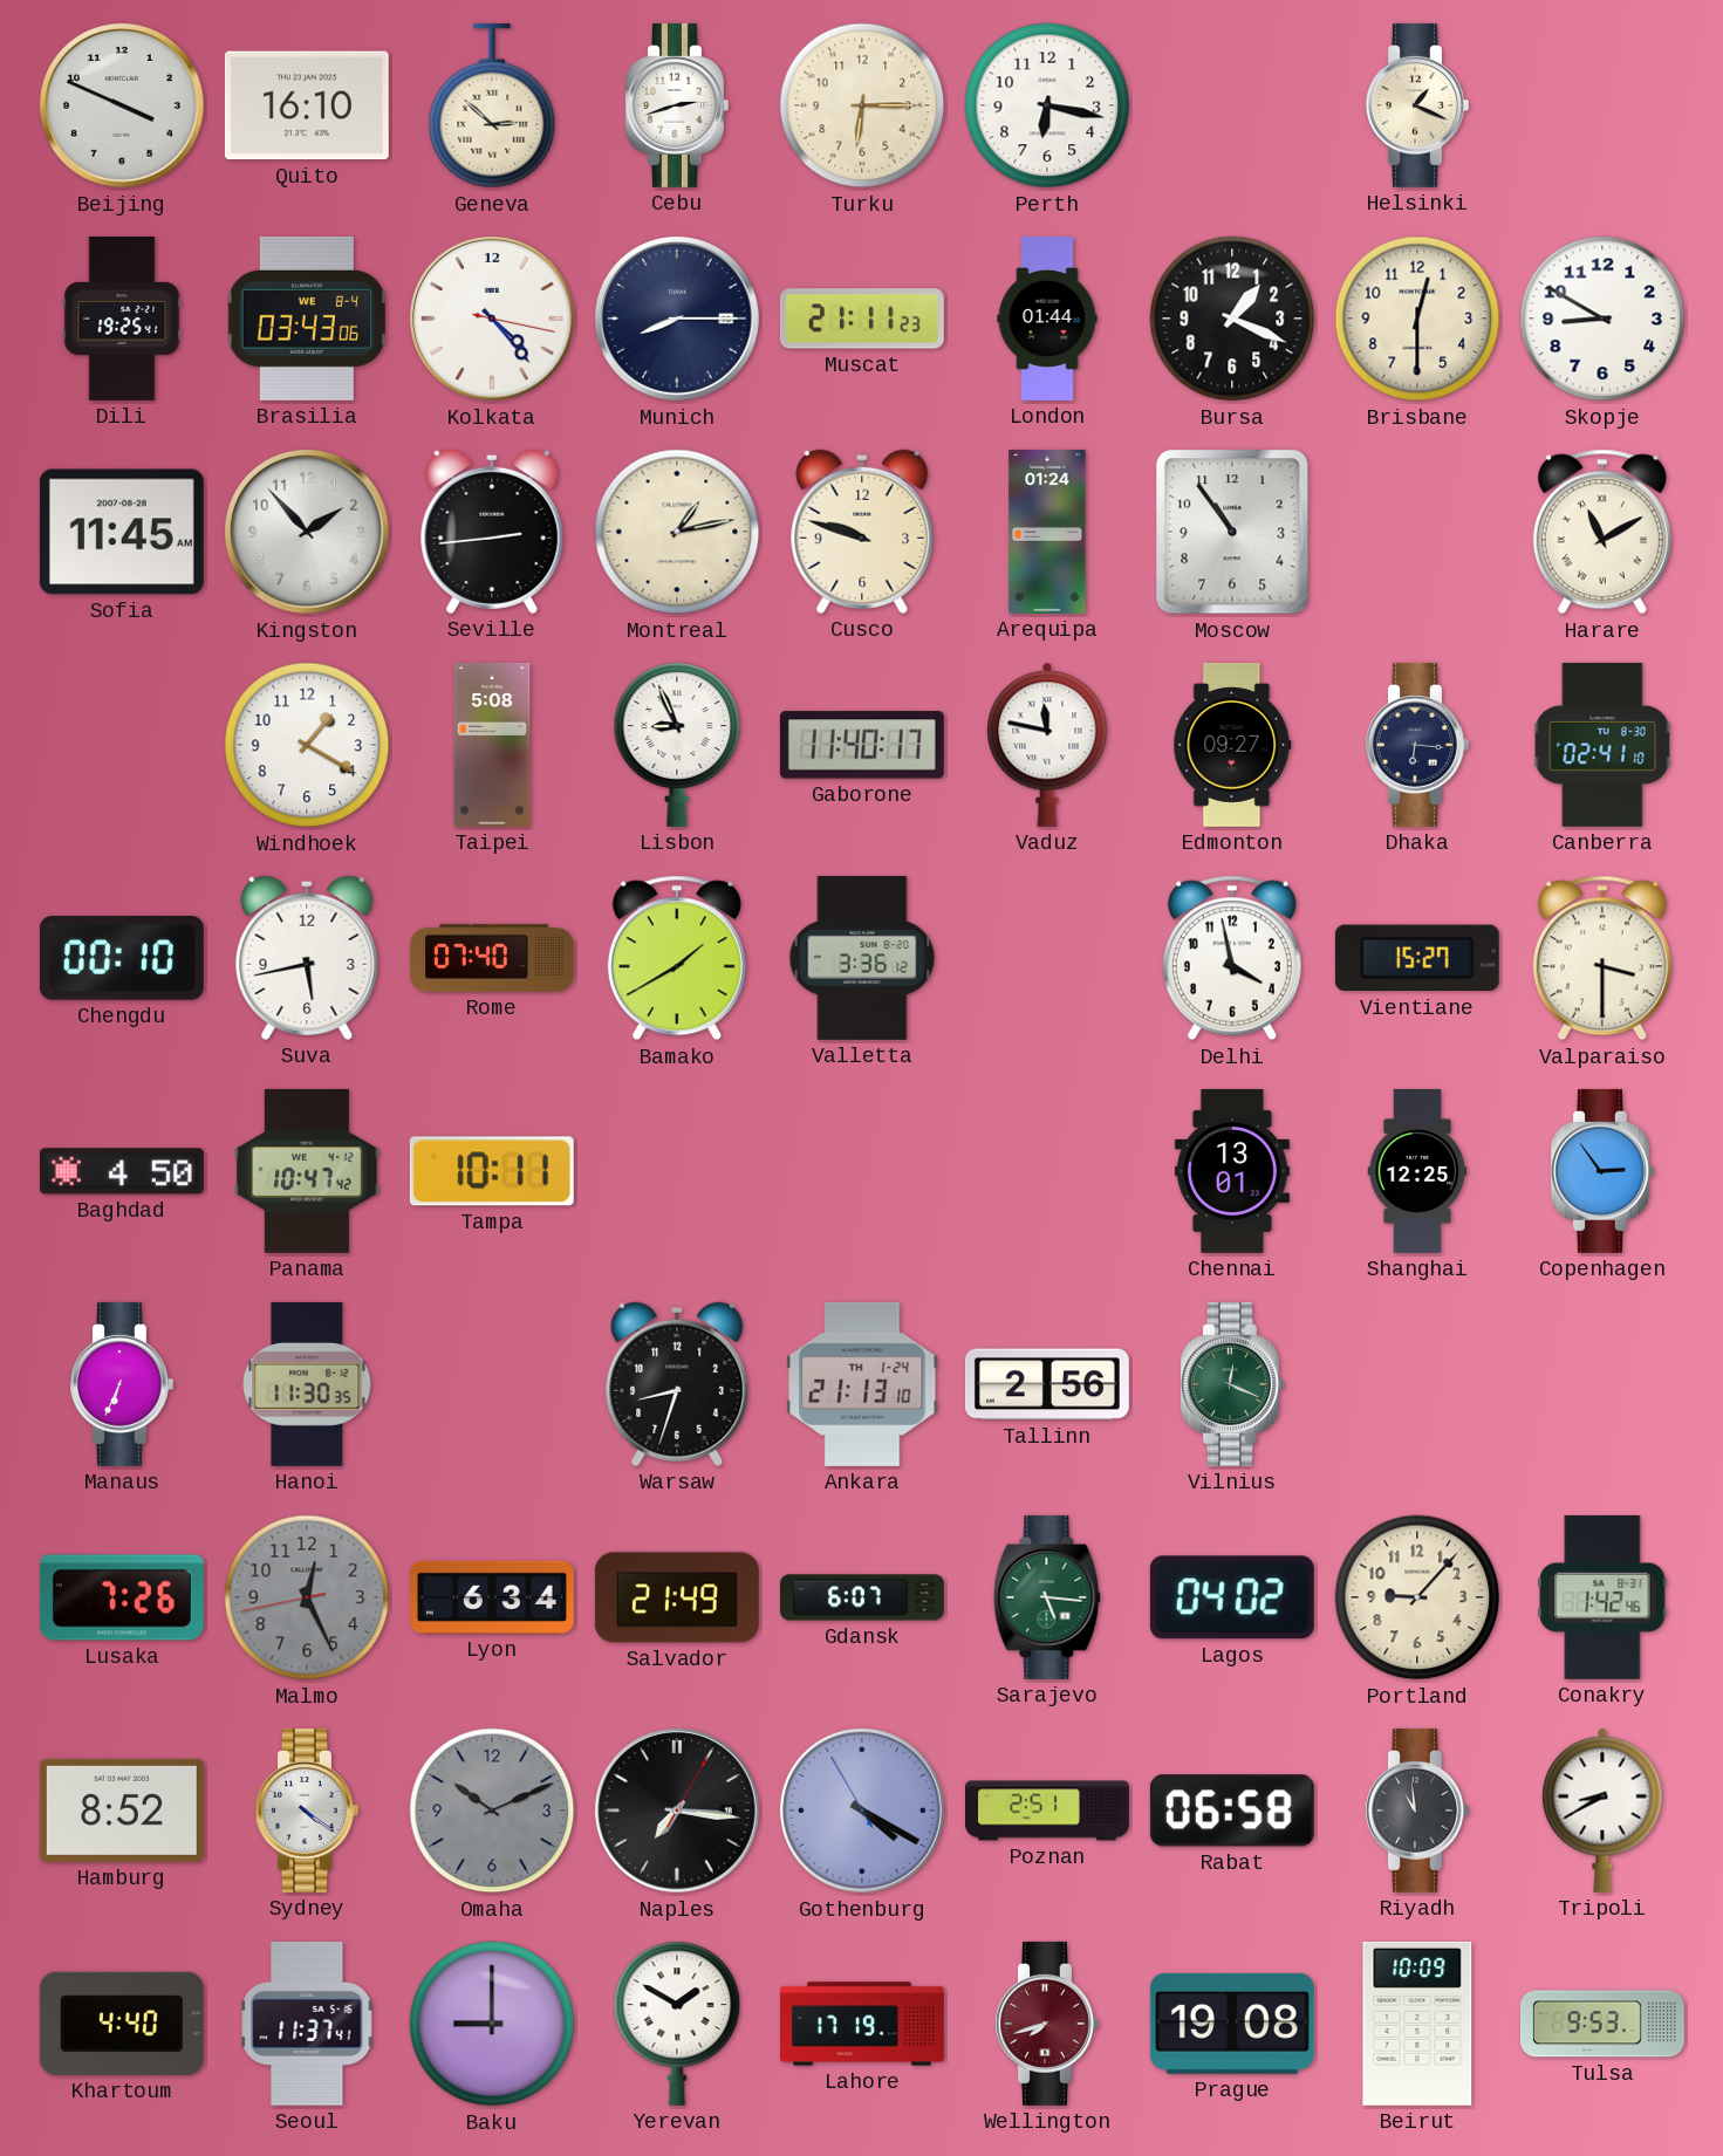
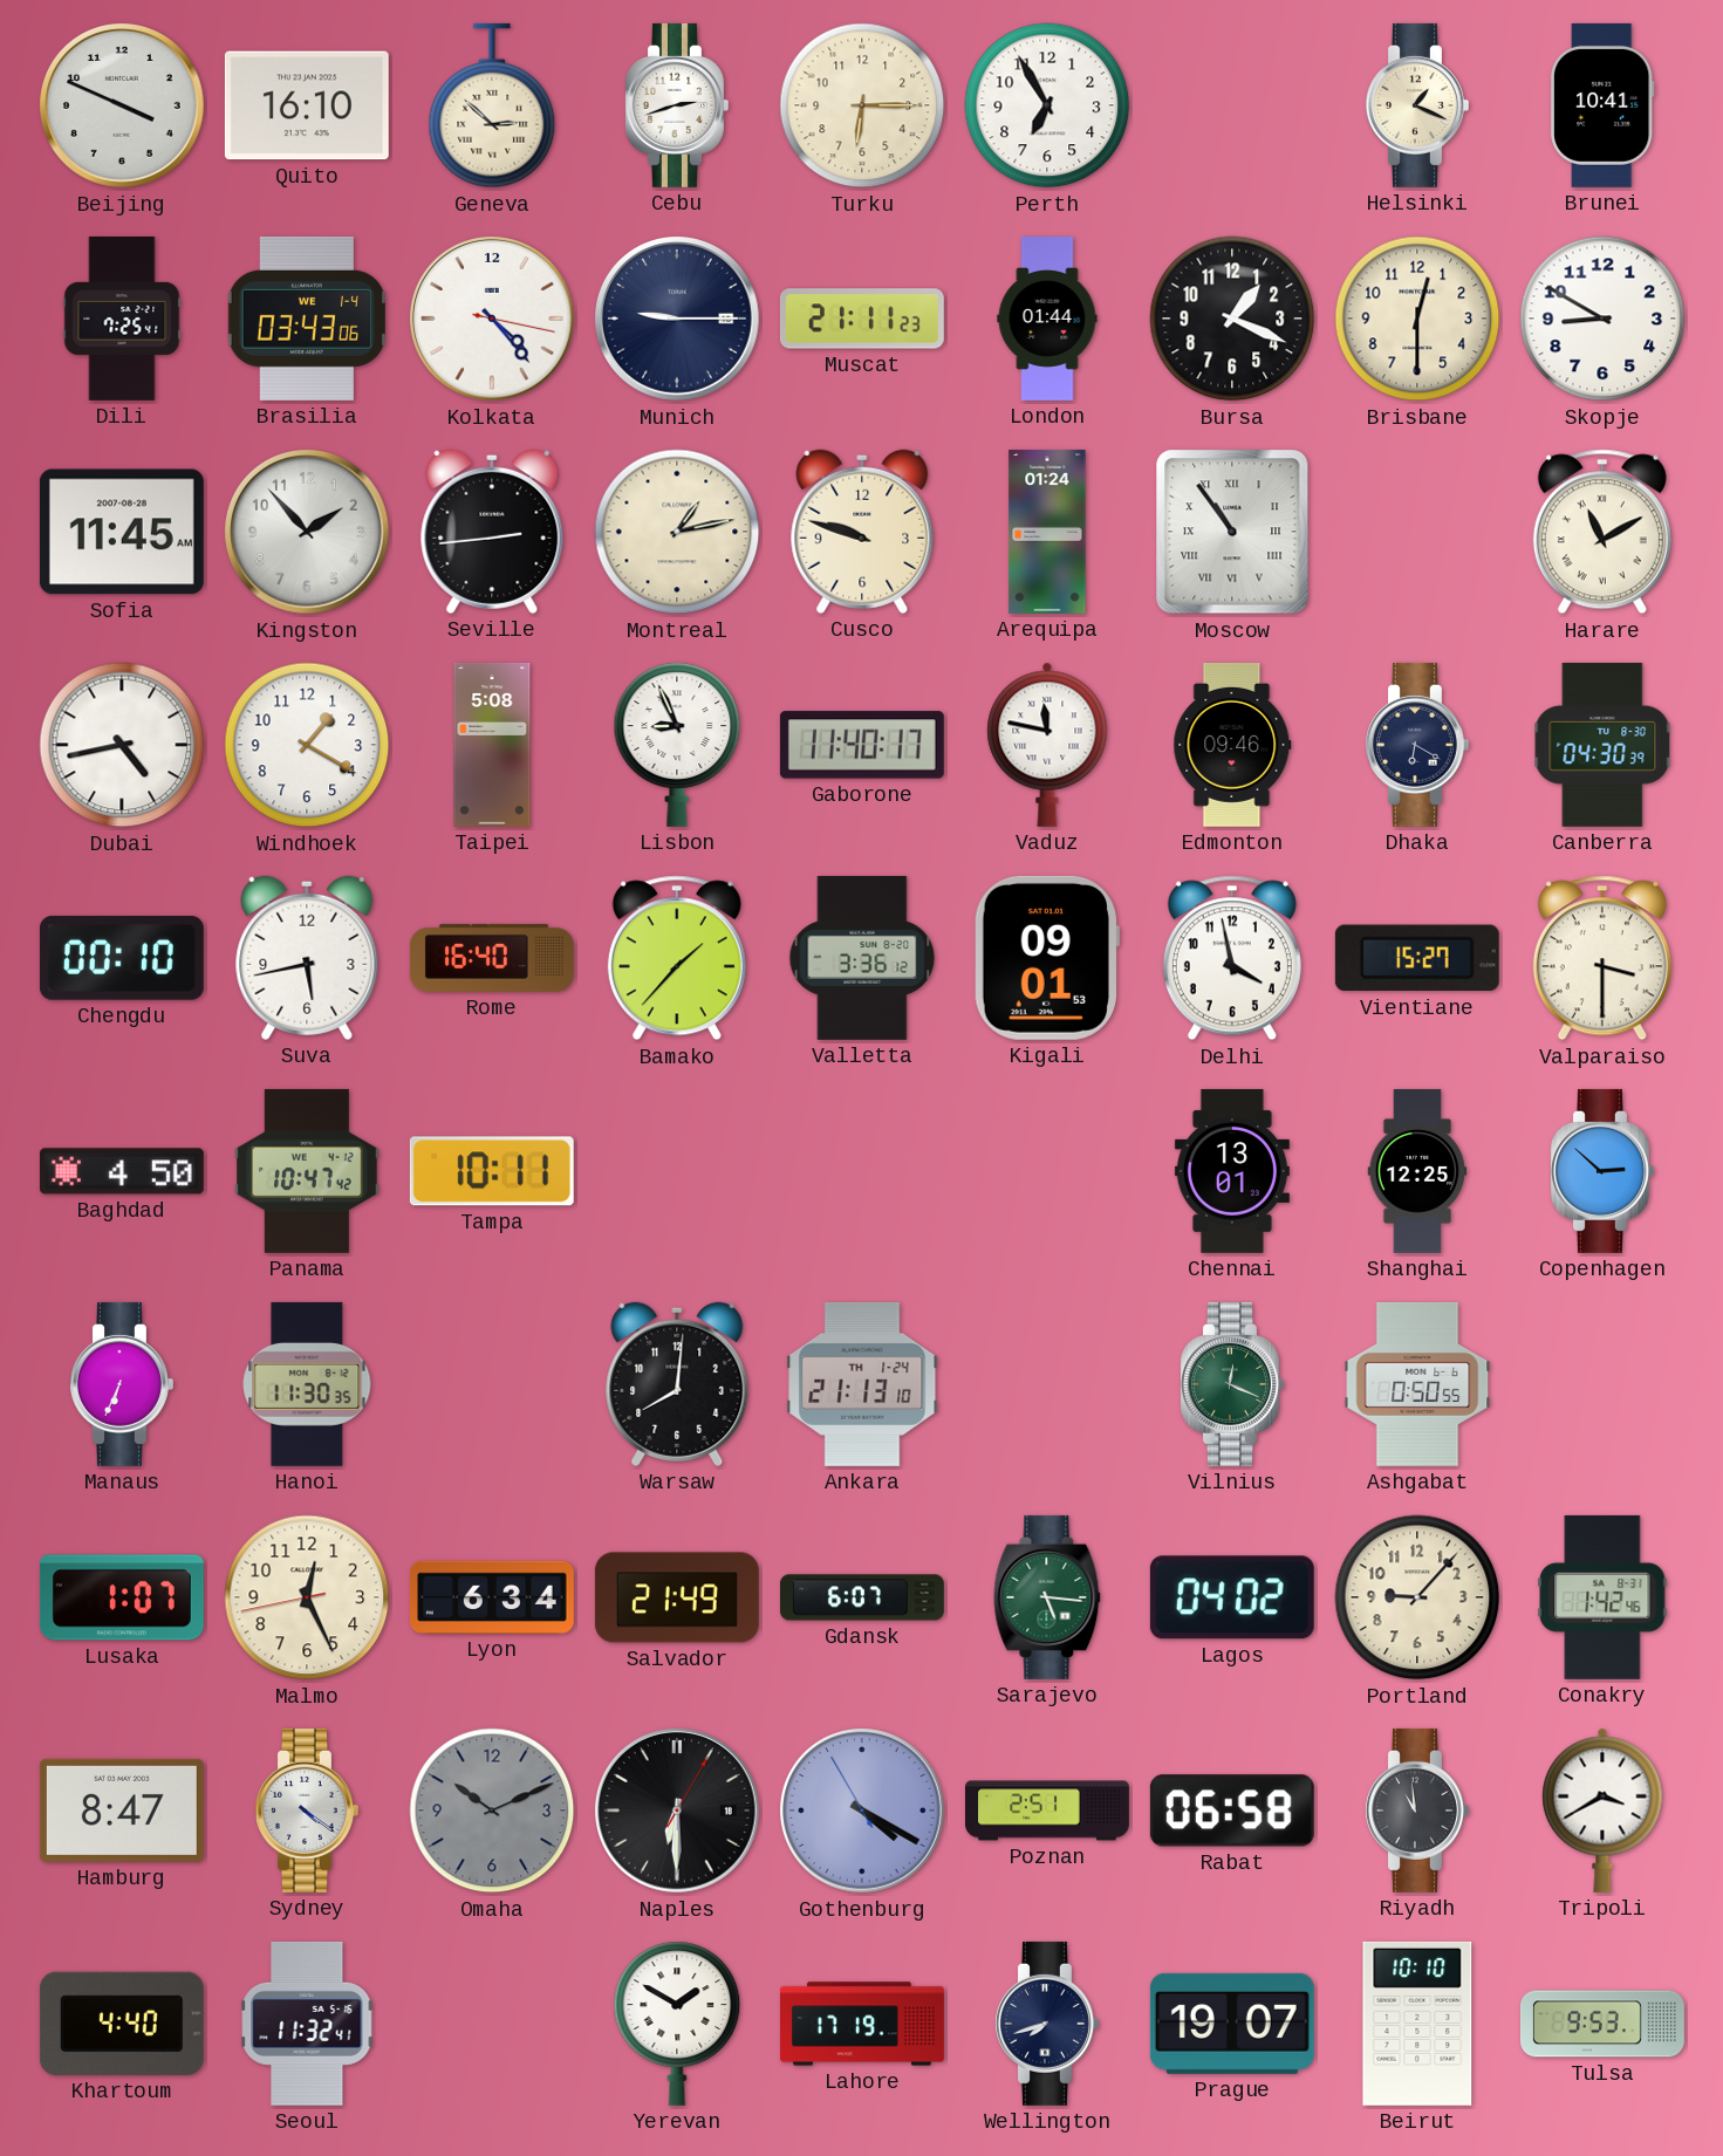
Perth: 6:17 -> 6:55 (1047, 105)
Brunei: none -> 10:41 (1604, 105)
Dili: 19:25 -> 7:25 (122, 319)
Brasilia date: WE 8-4 -> WE 1-4 (307, 319)
Munich: 8:15 -> 9:15 (678, 320)
Moscow numerals: Arabic -> Roman (1232, 532)
Dubai: none -> 4:43 (122, 745)
Edmonton: 09:27 -> 09:46 (1232, 745)
Dhaka: 6:16 -> 6:20 (1417, 745)
Canberra: 02:41 -> 04:30 (1602, 745)
Rome: 07:40 -> 16:40 (492, 958)
Bamako: 1:40 -> 1:37 (677, 958)
Kigali: none -> 09:01 (1046, 958)
Copenhagen: 2:54 -> 2:52 (1602, 1171)
Warsaw: 8:33 -> 8:01 (677, 1384)
Tallinn: 2:56 -> none (1047, 1384)
Ashgabat: none -> 0:50 (1417, 1384)
Lusaka: 7:26 -> 1:07 (122, 1597)
Malmo dial: grey -> cream (307, 1597)
Hamburg: 8:52 -> 8:47 (122, 1811)
Naples: 7:16 -> 6:30 (678, 1812)
Tripoli: 8:40 -> 3:40 (1602, 1811)
Seoul: 11:37 -> 11:32 (307, 2024)
Baku: 9:00 -> none (492, 2024)
Wellington dial: burgundy -> navy (1047, 2024)
Prague: 19:08 -> 19:07 (1232, 2024)
Beirut: 10:09 -> 10:10 (1417, 2024)
